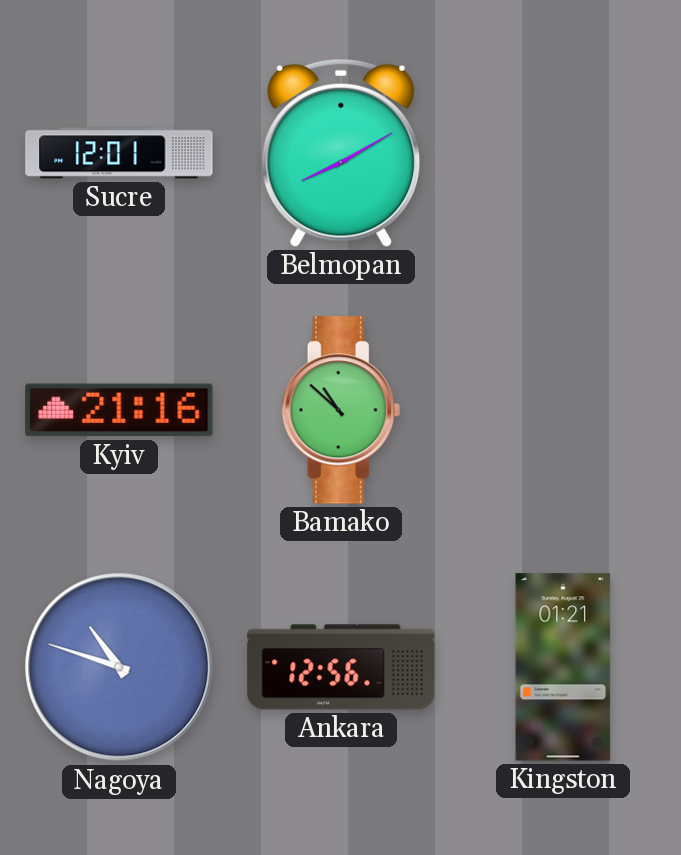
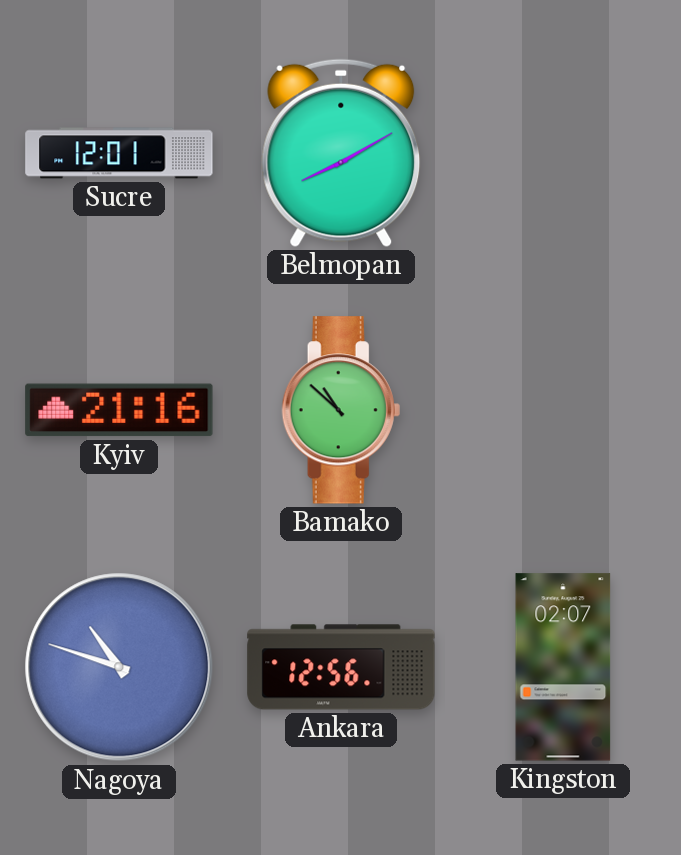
Kingston: 01:21 -> 02:07 (563, 667)
